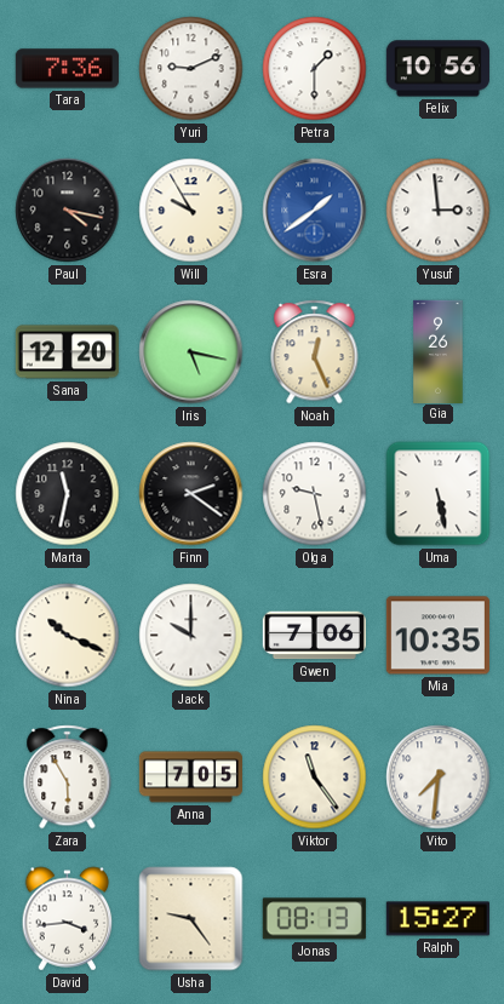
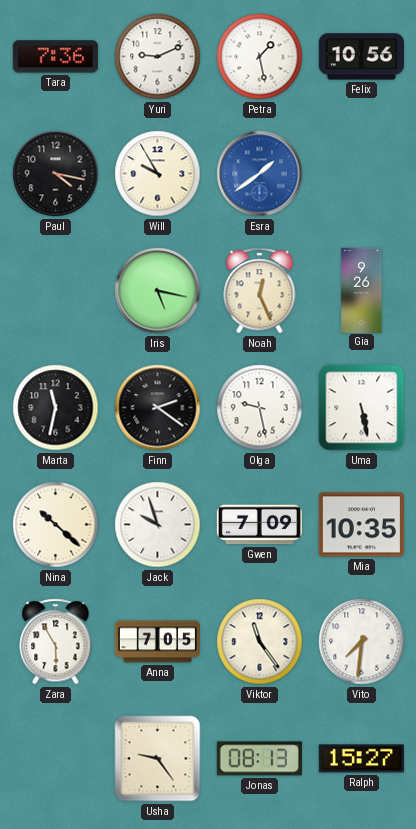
Petra: 1:30 -> 1:28 (260, 57)
Yusuf: 2:59 -> none (439, 211)
Sana: 12:20 -> none (67, 352)
Nina: 10:19 -> 10:22 (56, 525)
Jack: 10:00 -> 9:57 (158, 525)
Gwen: 7:06 -> 7:09 (259, 525)
David: 3:44 -> none (68, 919)
